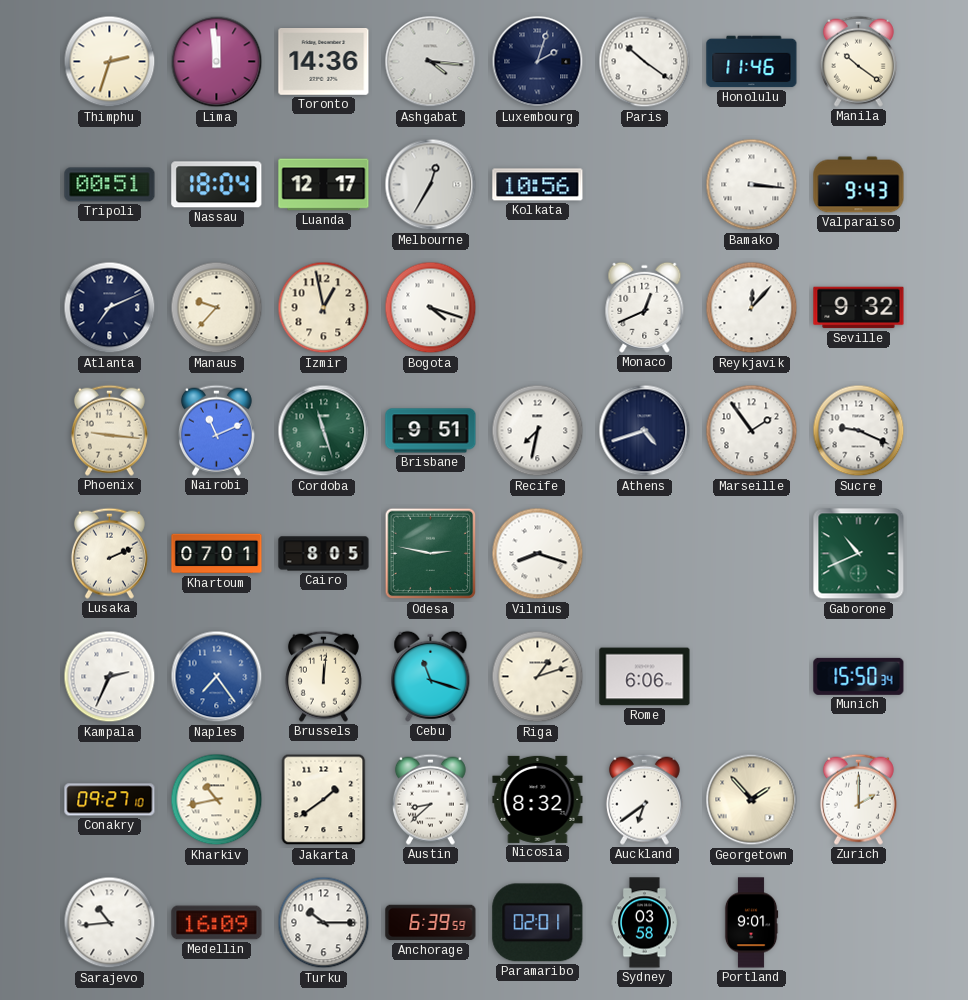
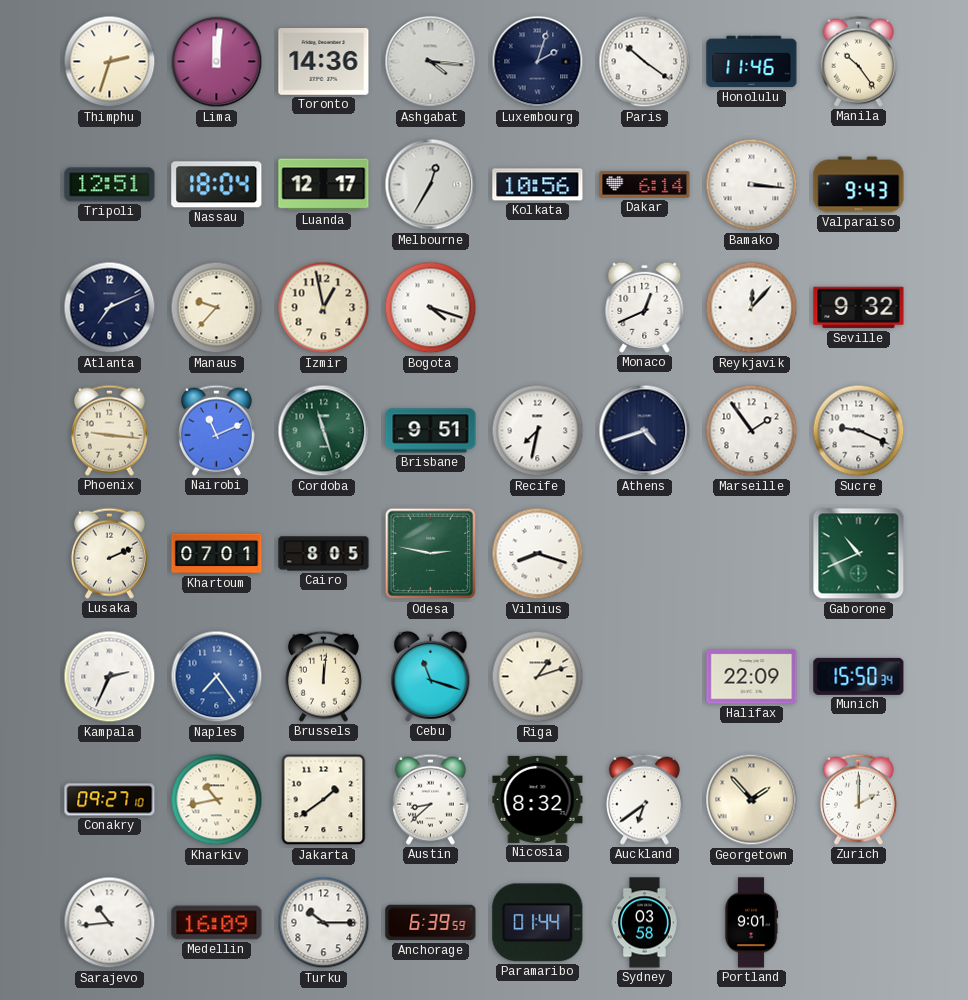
Lima: 11:59 -> 12:01 (217, 62)
Manila: 10:21 -> 10:24 (858, 61)
Tripoli: 00:51 -> 12:51 (110, 185)
Dakar: none -> 6:14 (645, 185)
Rome: 6:06 -> none (645, 677)
Halifax: none -> 22:09 (752, 677)
Paramaribo: 02:01 -> 01:44 (538, 923)
